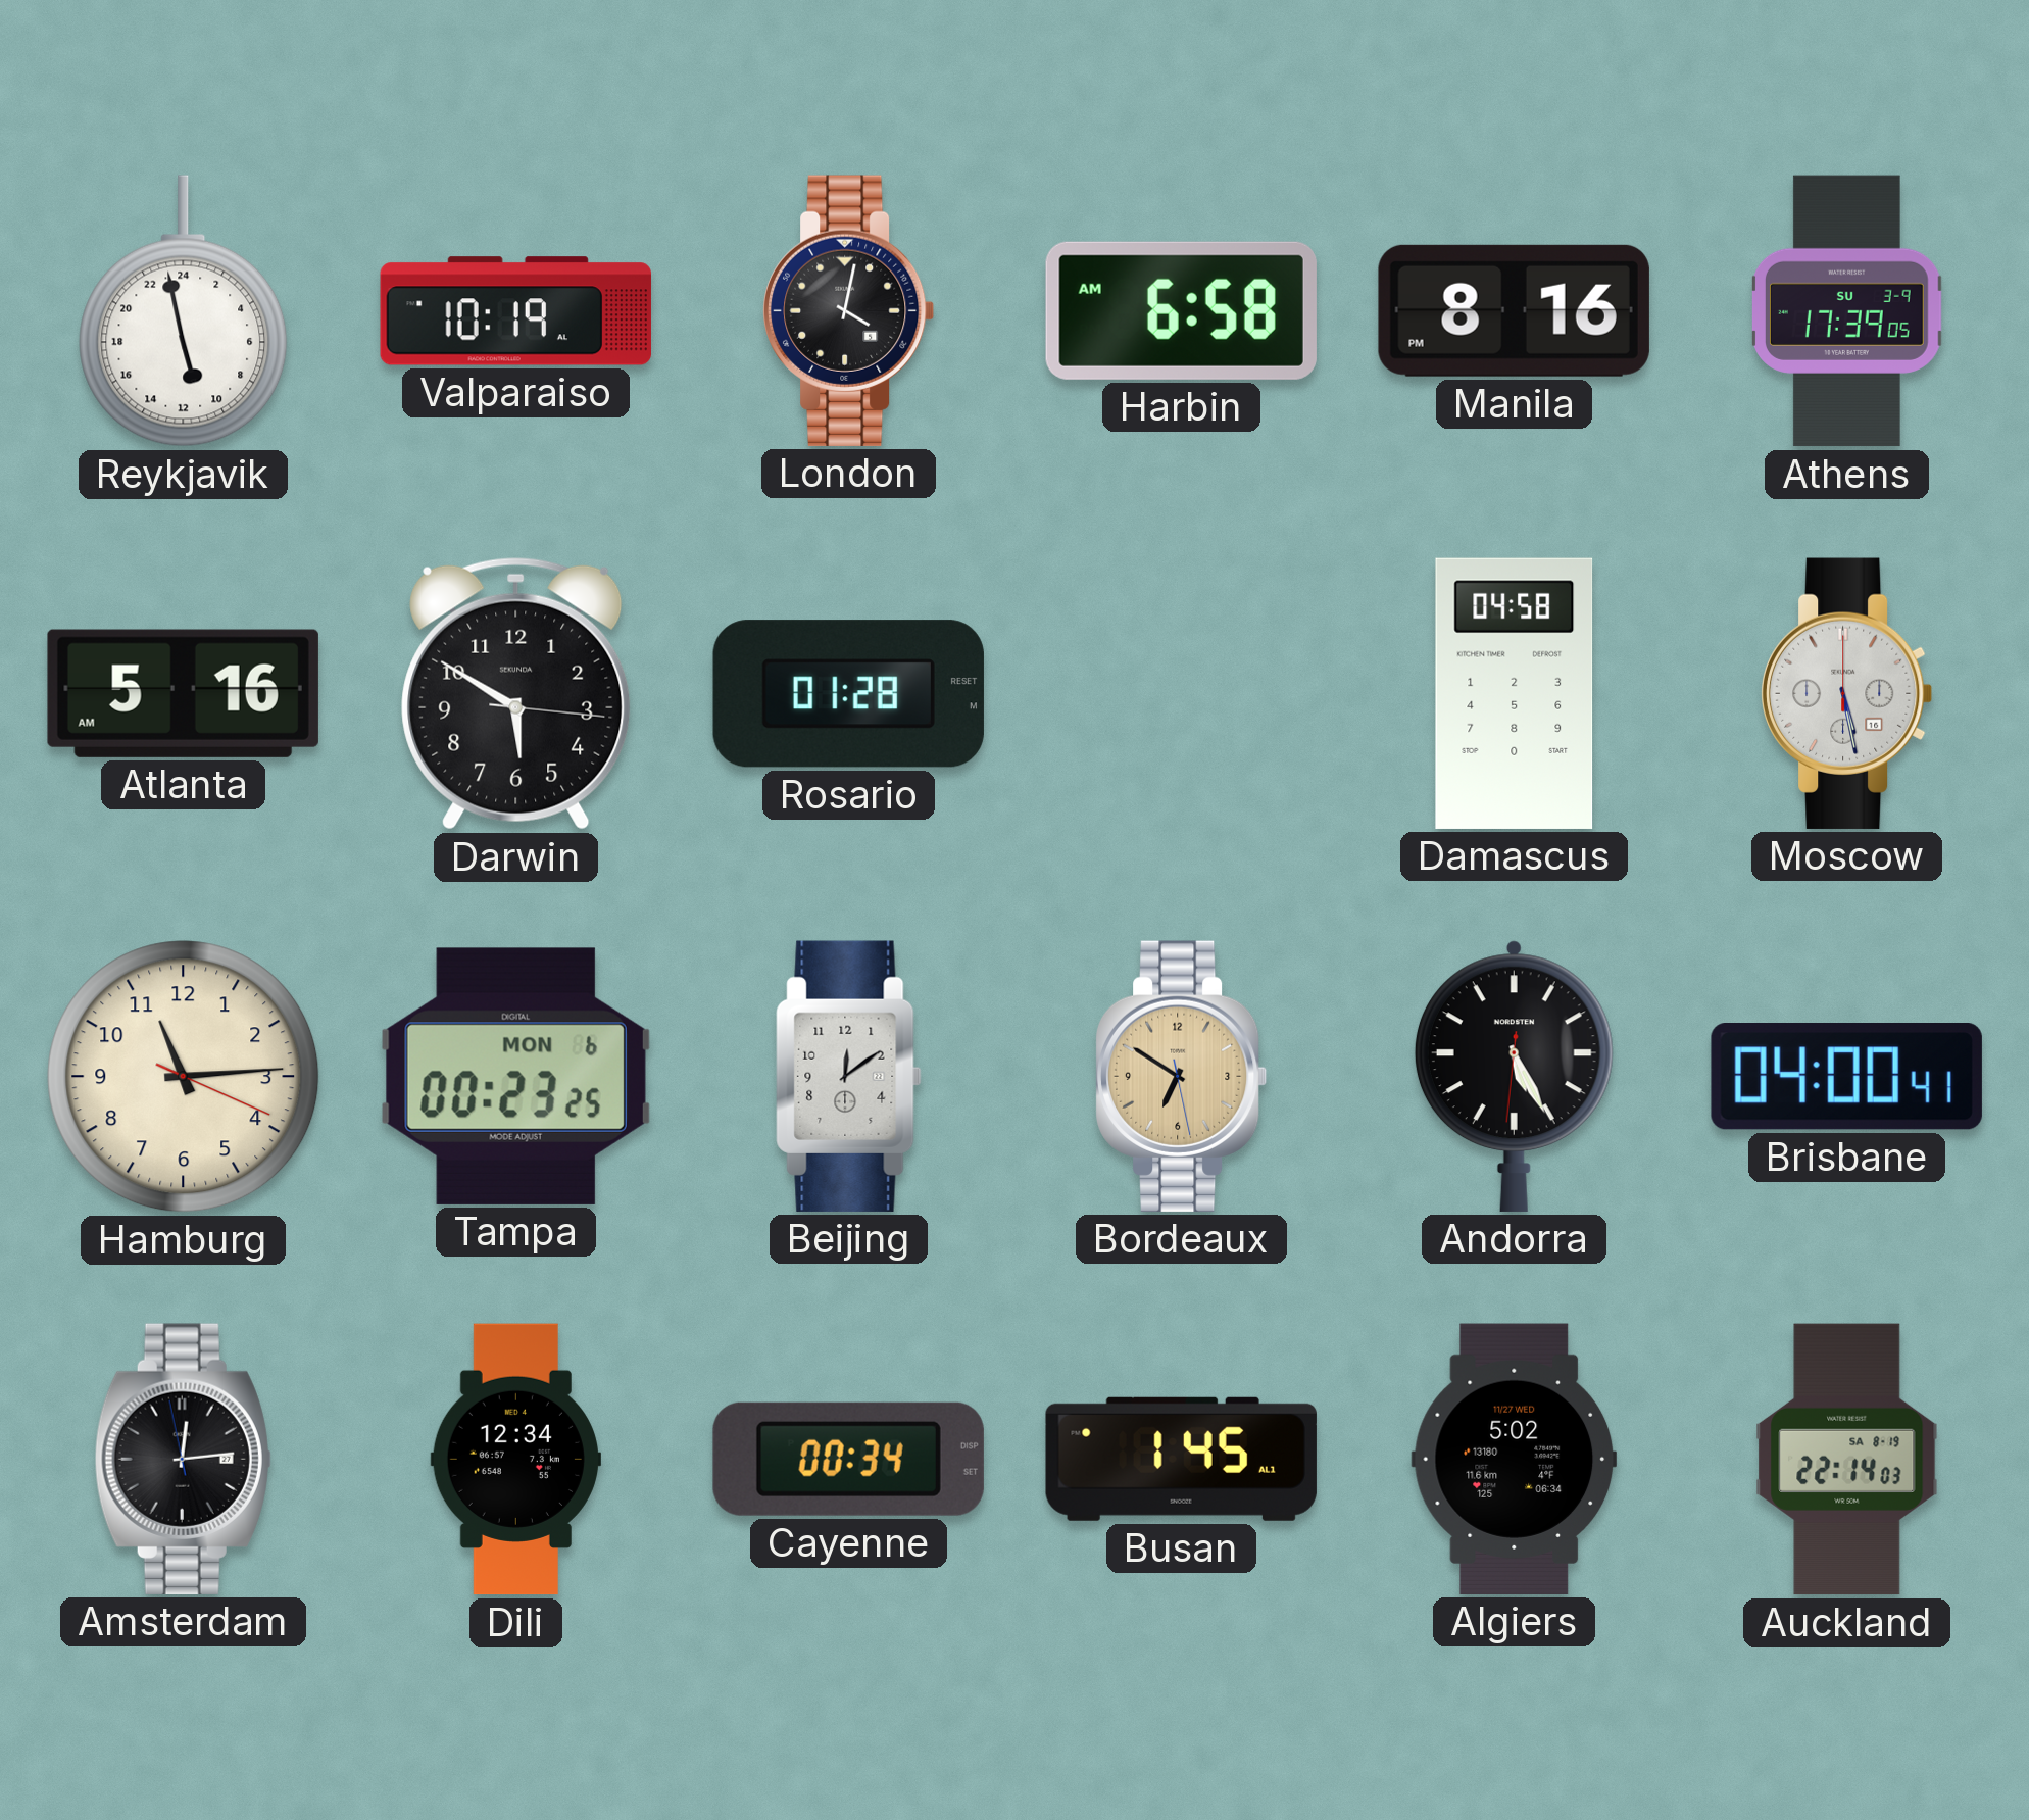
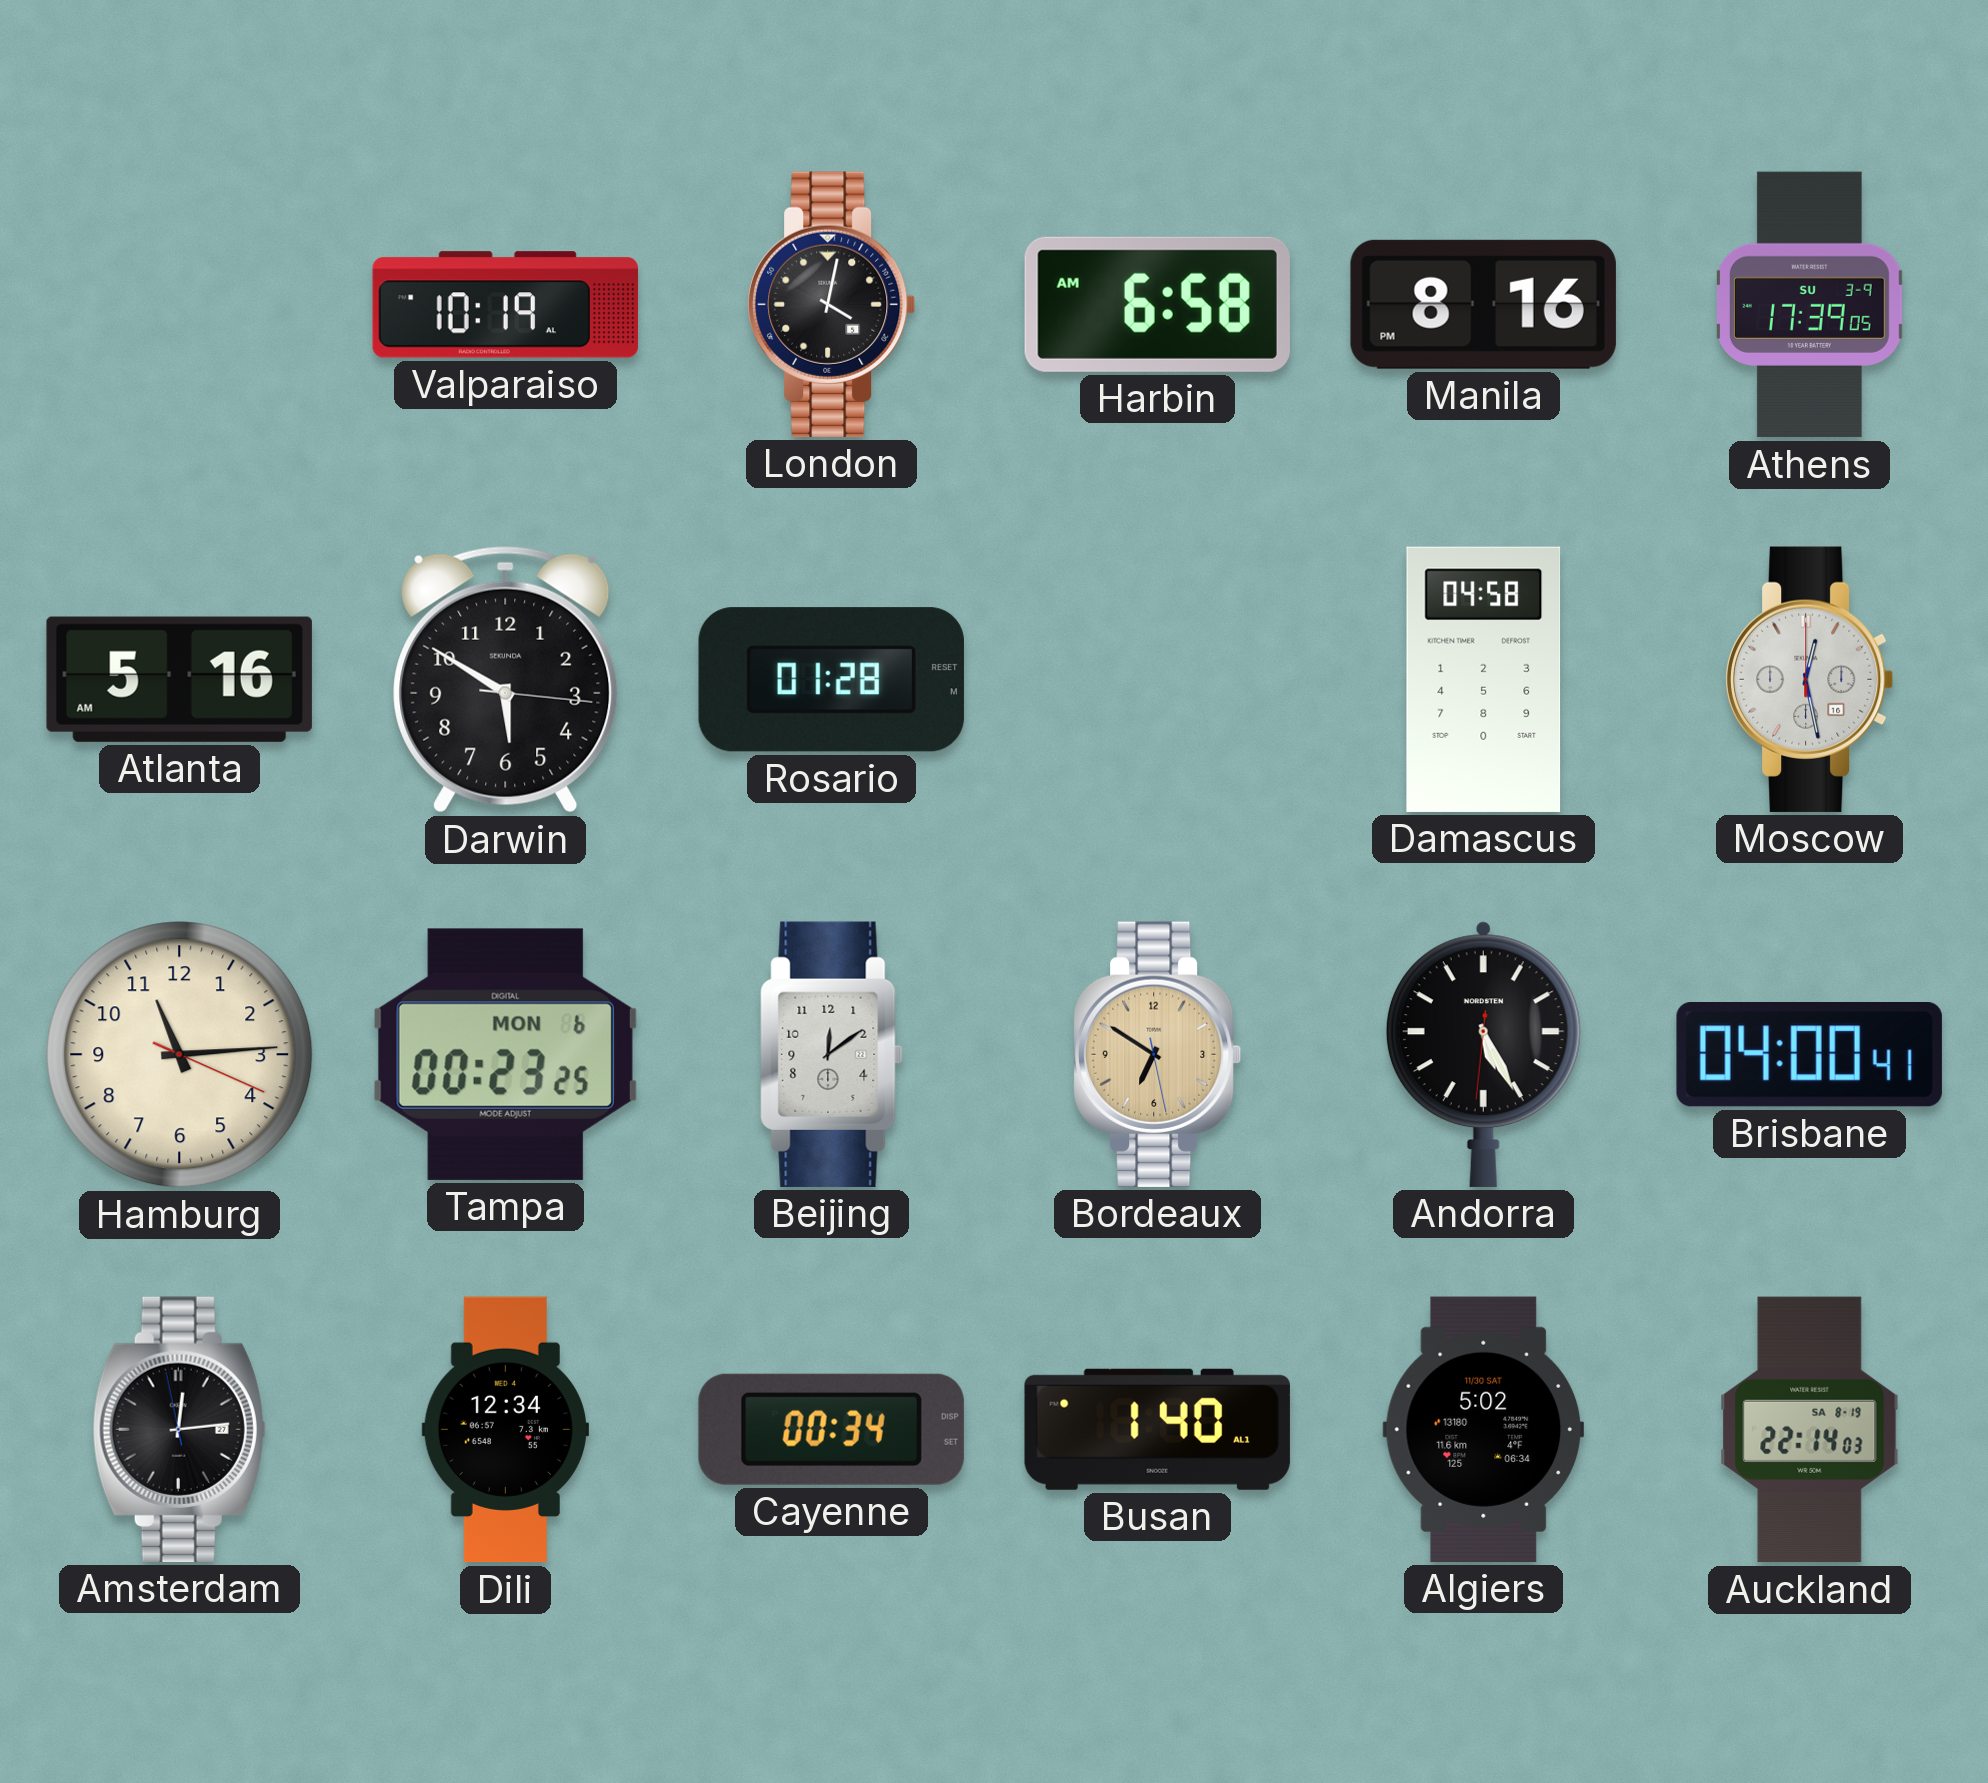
Reykjavik: 10:58 -> none (184, 311)
Moscow: 5:28 -> 12:28 (1810, 679)
Busan: 1:45 -> 1:40 (1157, 1429)
Algiers date: 11/27 WED -> 11/30 SAT (1484, 1429)
